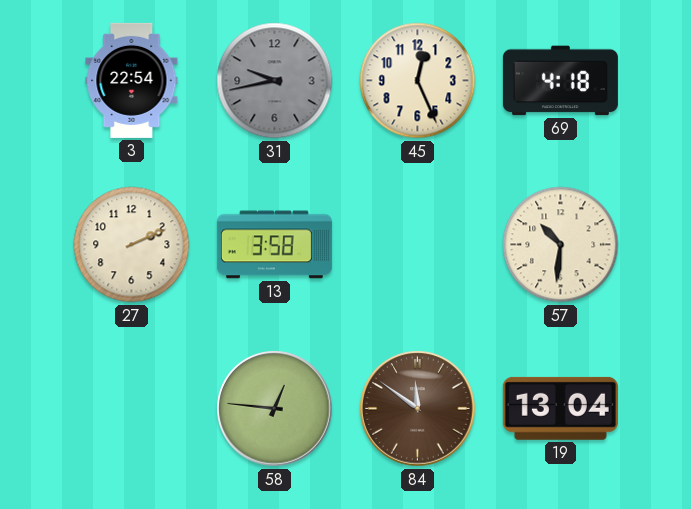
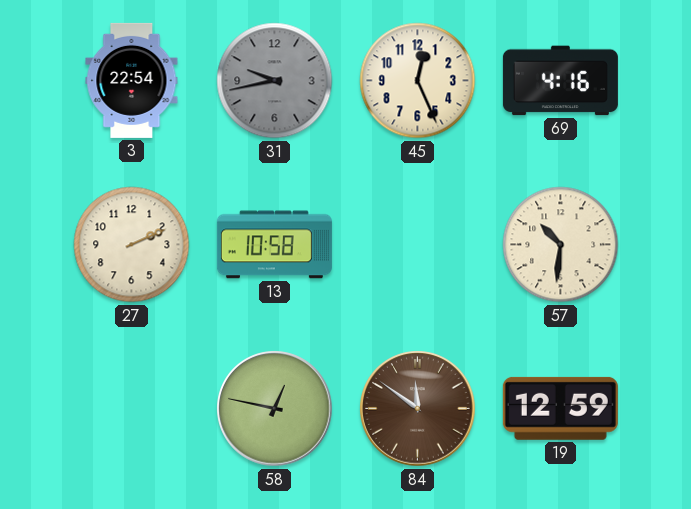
69: 4:18 -> 4:16 (560, 81)
13: 3:58 -> 10:58 (274, 245)
58: 12:46 -> 12:47 (275, 409)
19: 13:04 -> 12:59 (560, 408)
